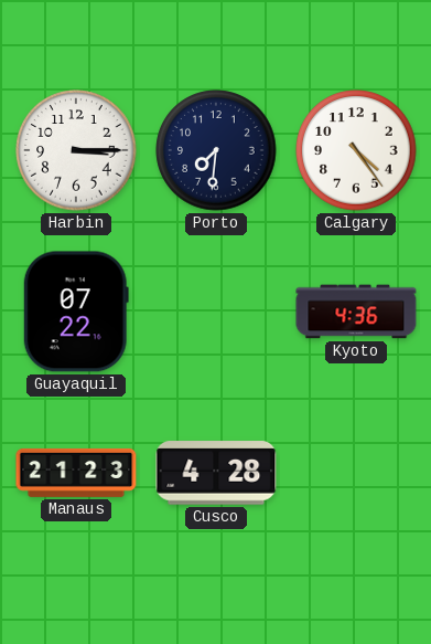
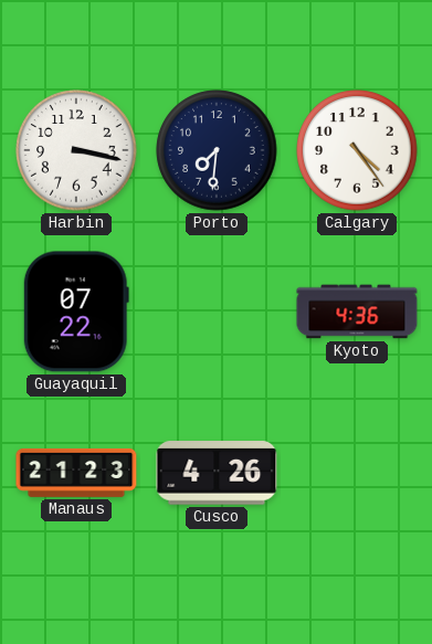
Harbin: 3:15 -> 3:17 (76, 150)
Cusco: 4:28 -> 4:26 (217, 473)
